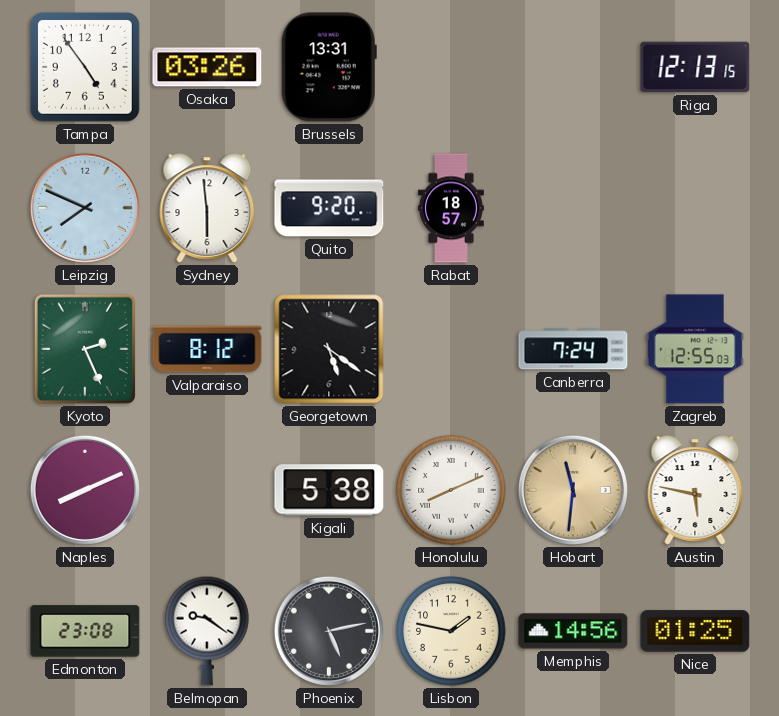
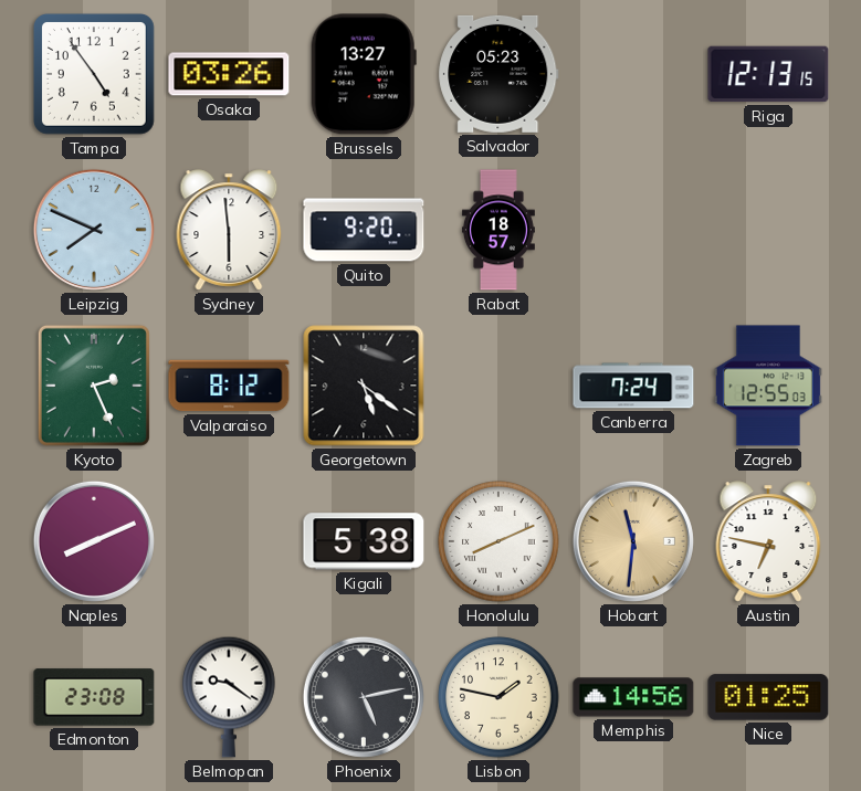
Brussels: 13:31 -> 13:27 (364, 74)
Salvador: none -> 05:23 (498, 74)
Austin: 5:47 -> 6:47 (768, 541)
